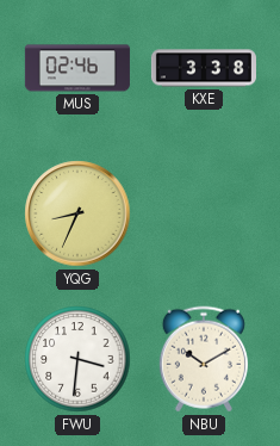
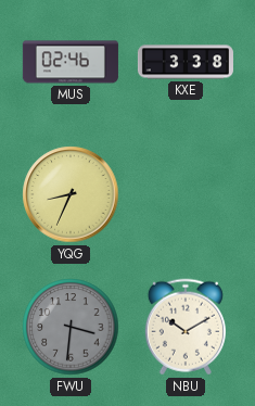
FWU dial: white -> grey (71, 327)
